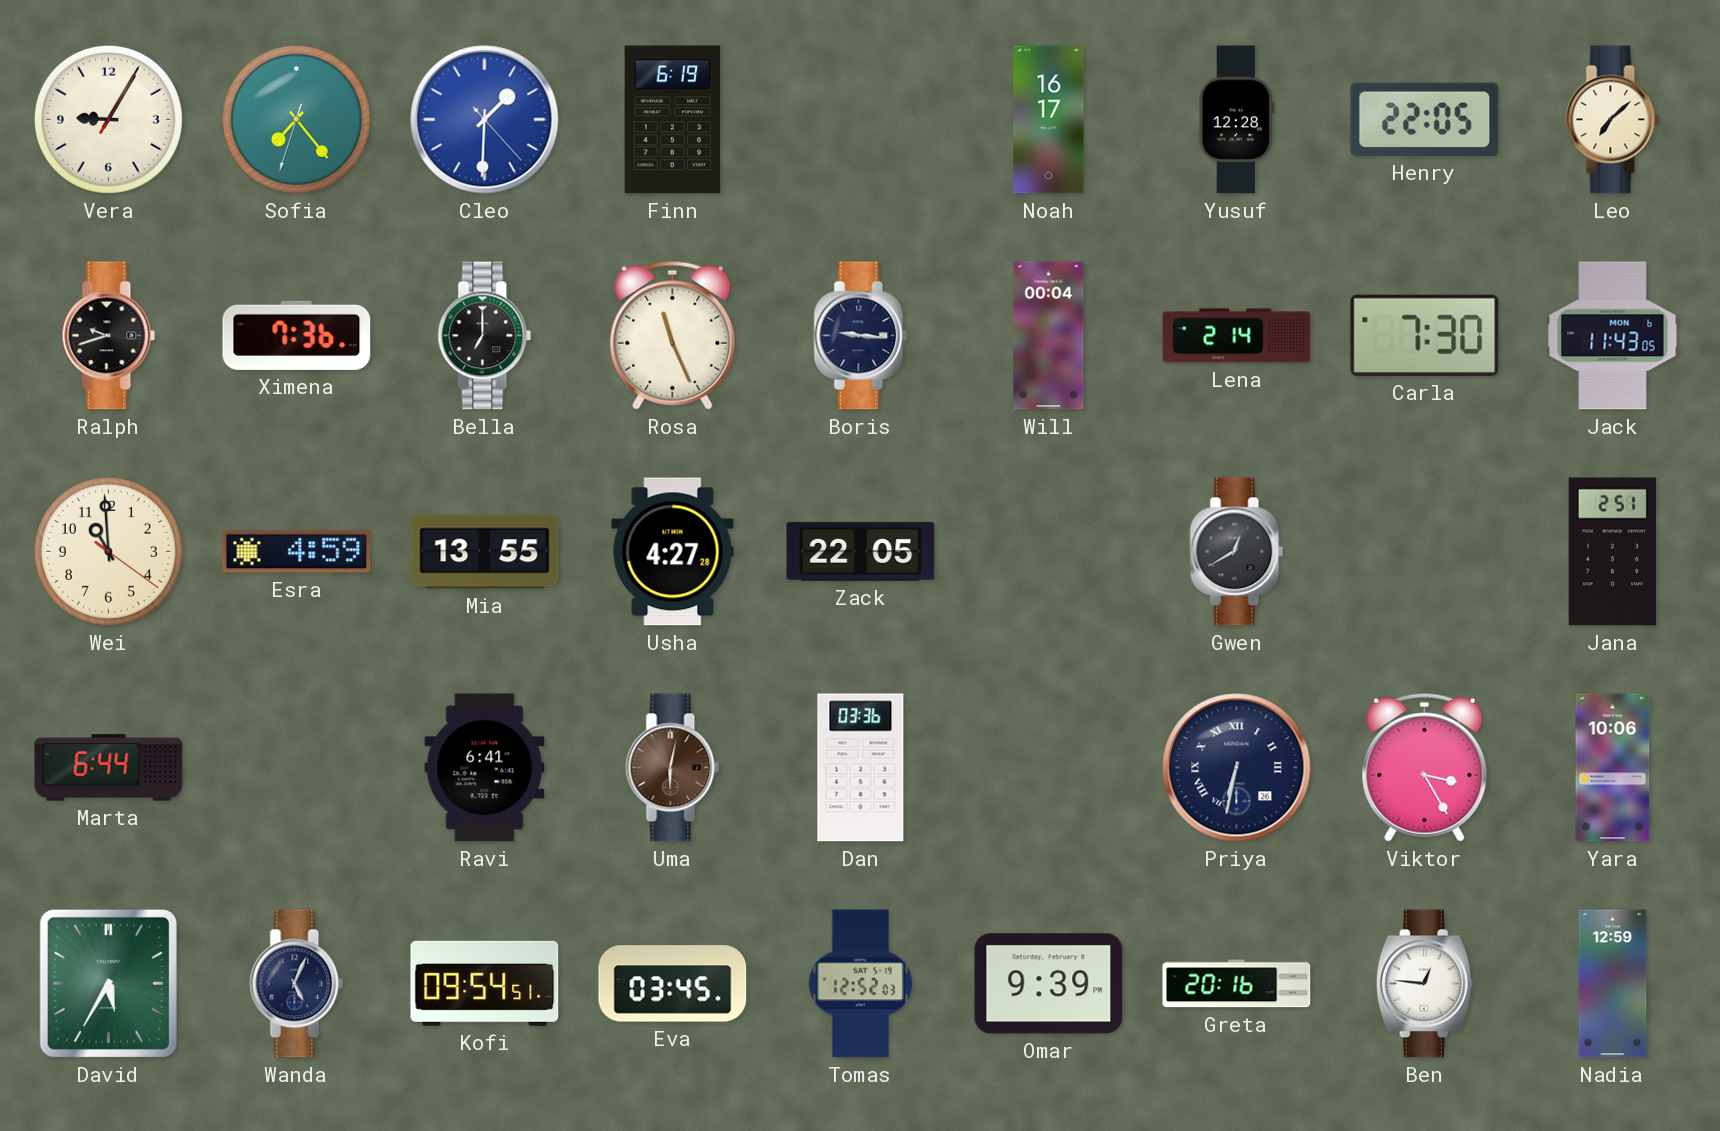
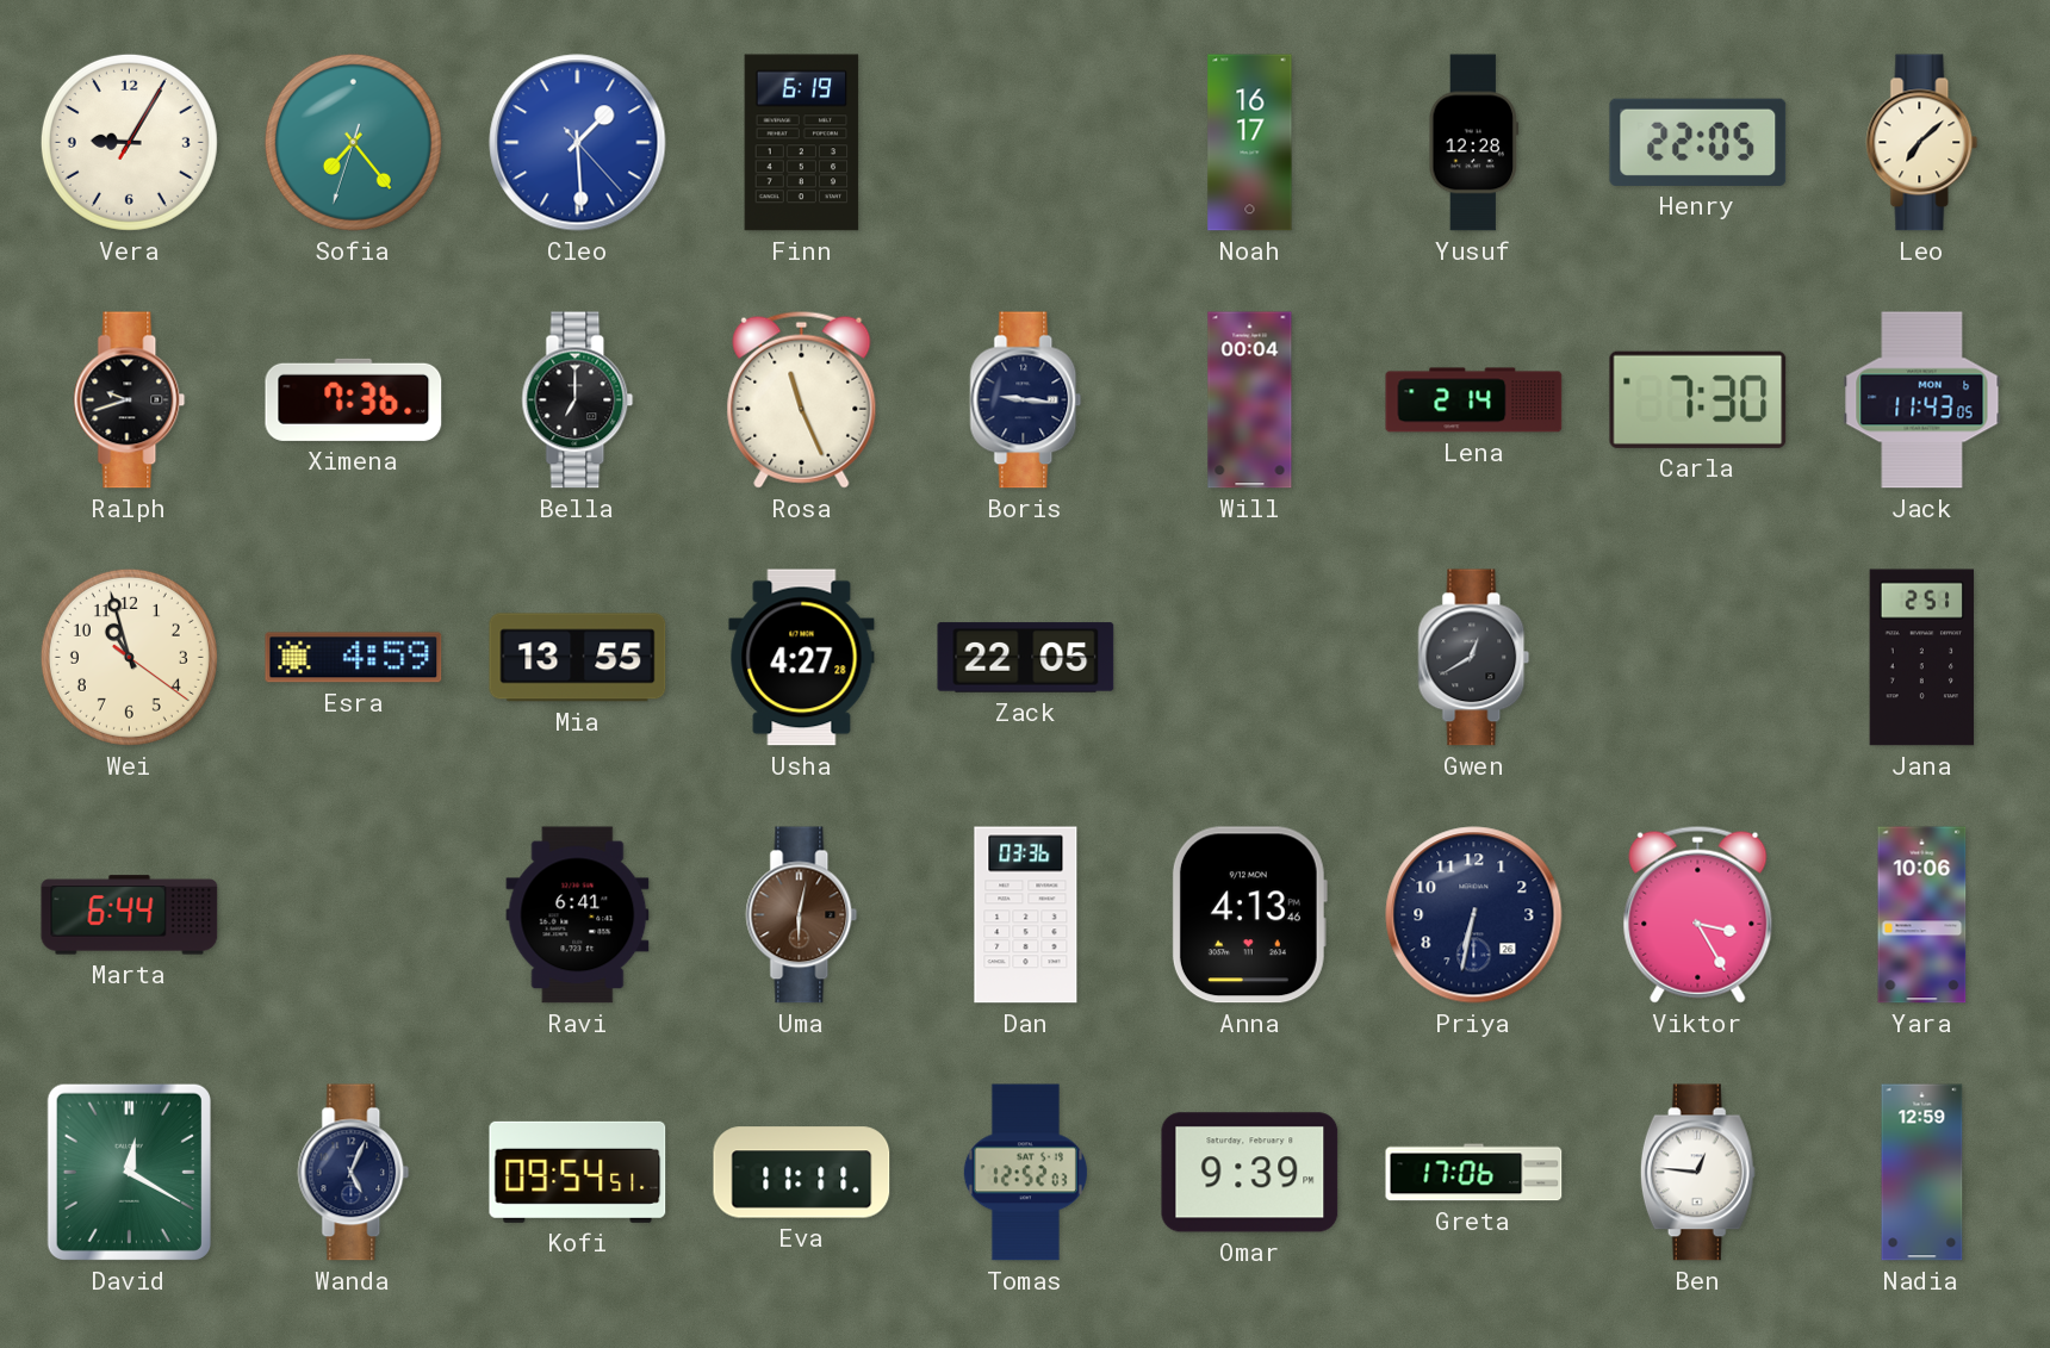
Cleo: 1:30 -> 1:29 (578, 143)
Wei: 10:59 -> 10:57 (129, 657)
Anna: none -> 4:13 (1249, 915)
Priya numerals: Roman -> Arabic (1474, 915)
David: 5:35 -> 12:20 (129, 1172)
Eva: 03:45 -> 11:11 (802, 1173)
Greta: 20:16 -> 17:06 (1474, 1173)
